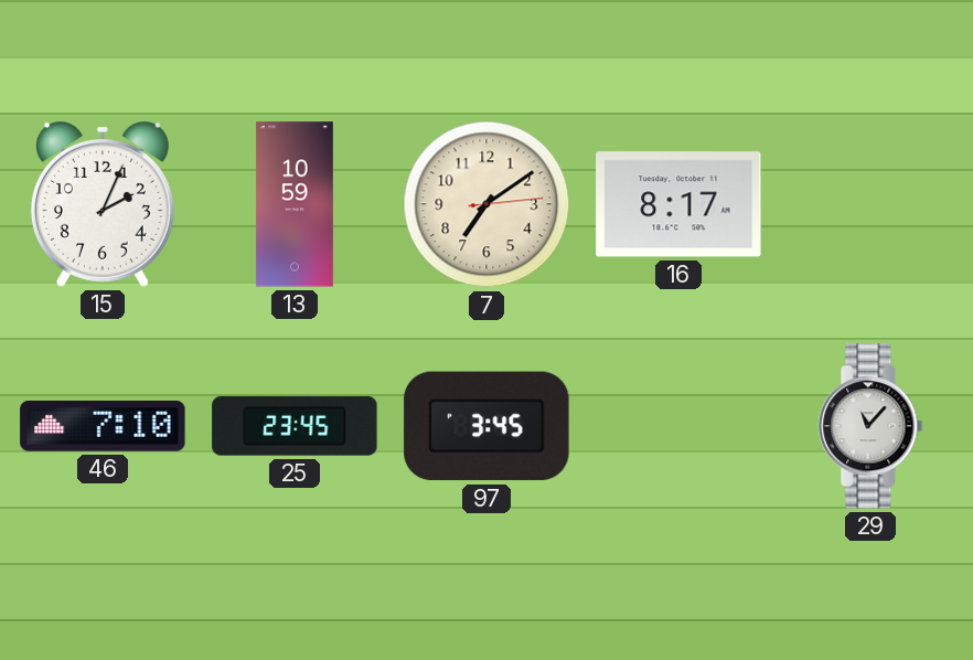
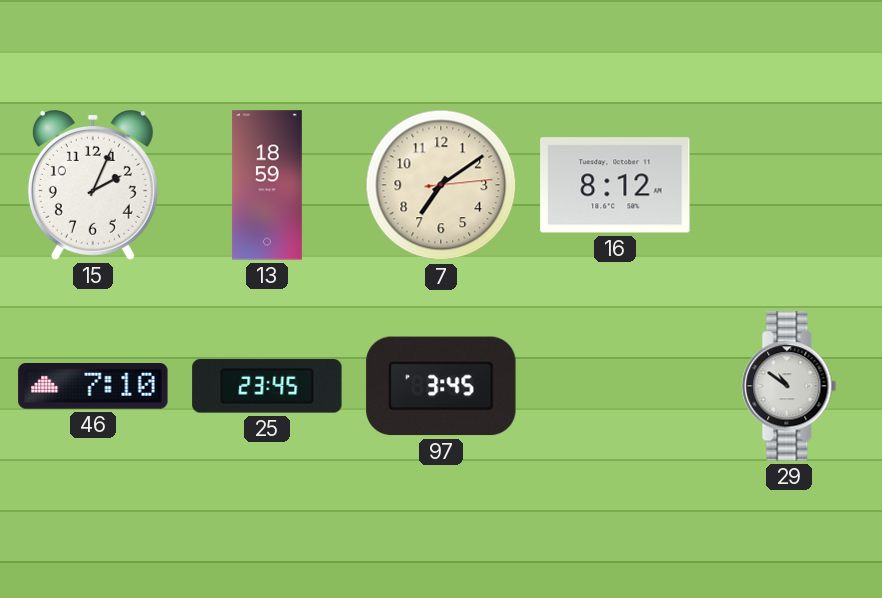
13: 10:59 -> 18:59 (267, 185)
16: 8:17 -> 8:12 (615, 185)
29: 11:07 -> 10:51 (789, 386)
